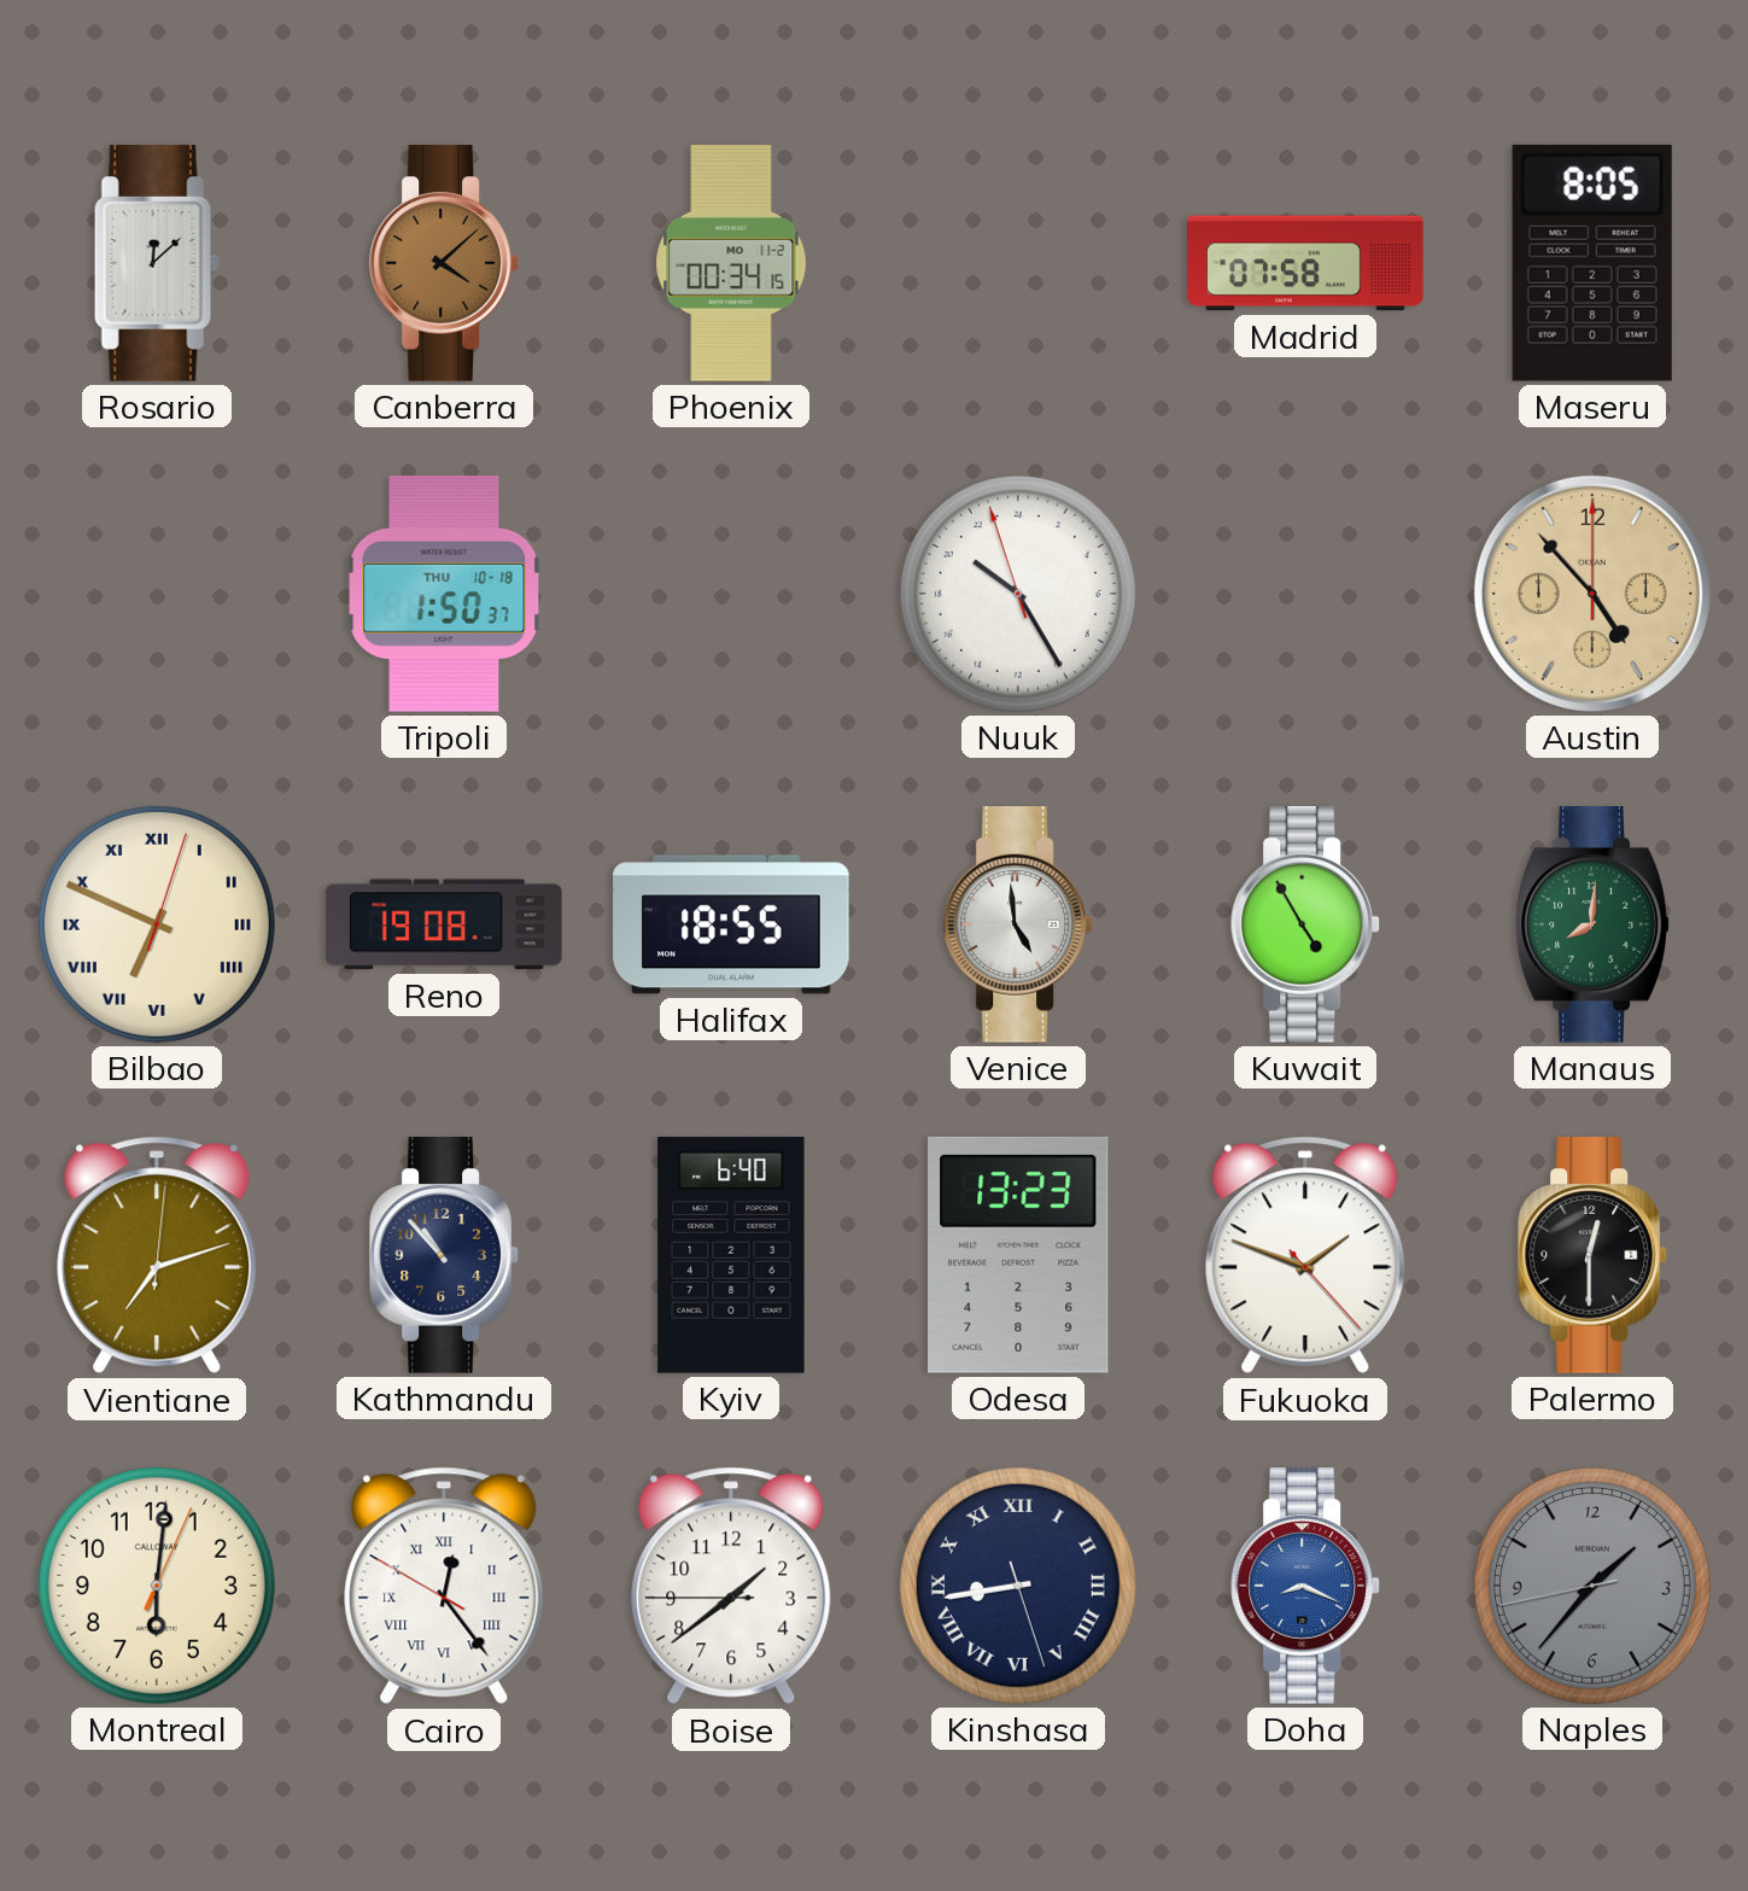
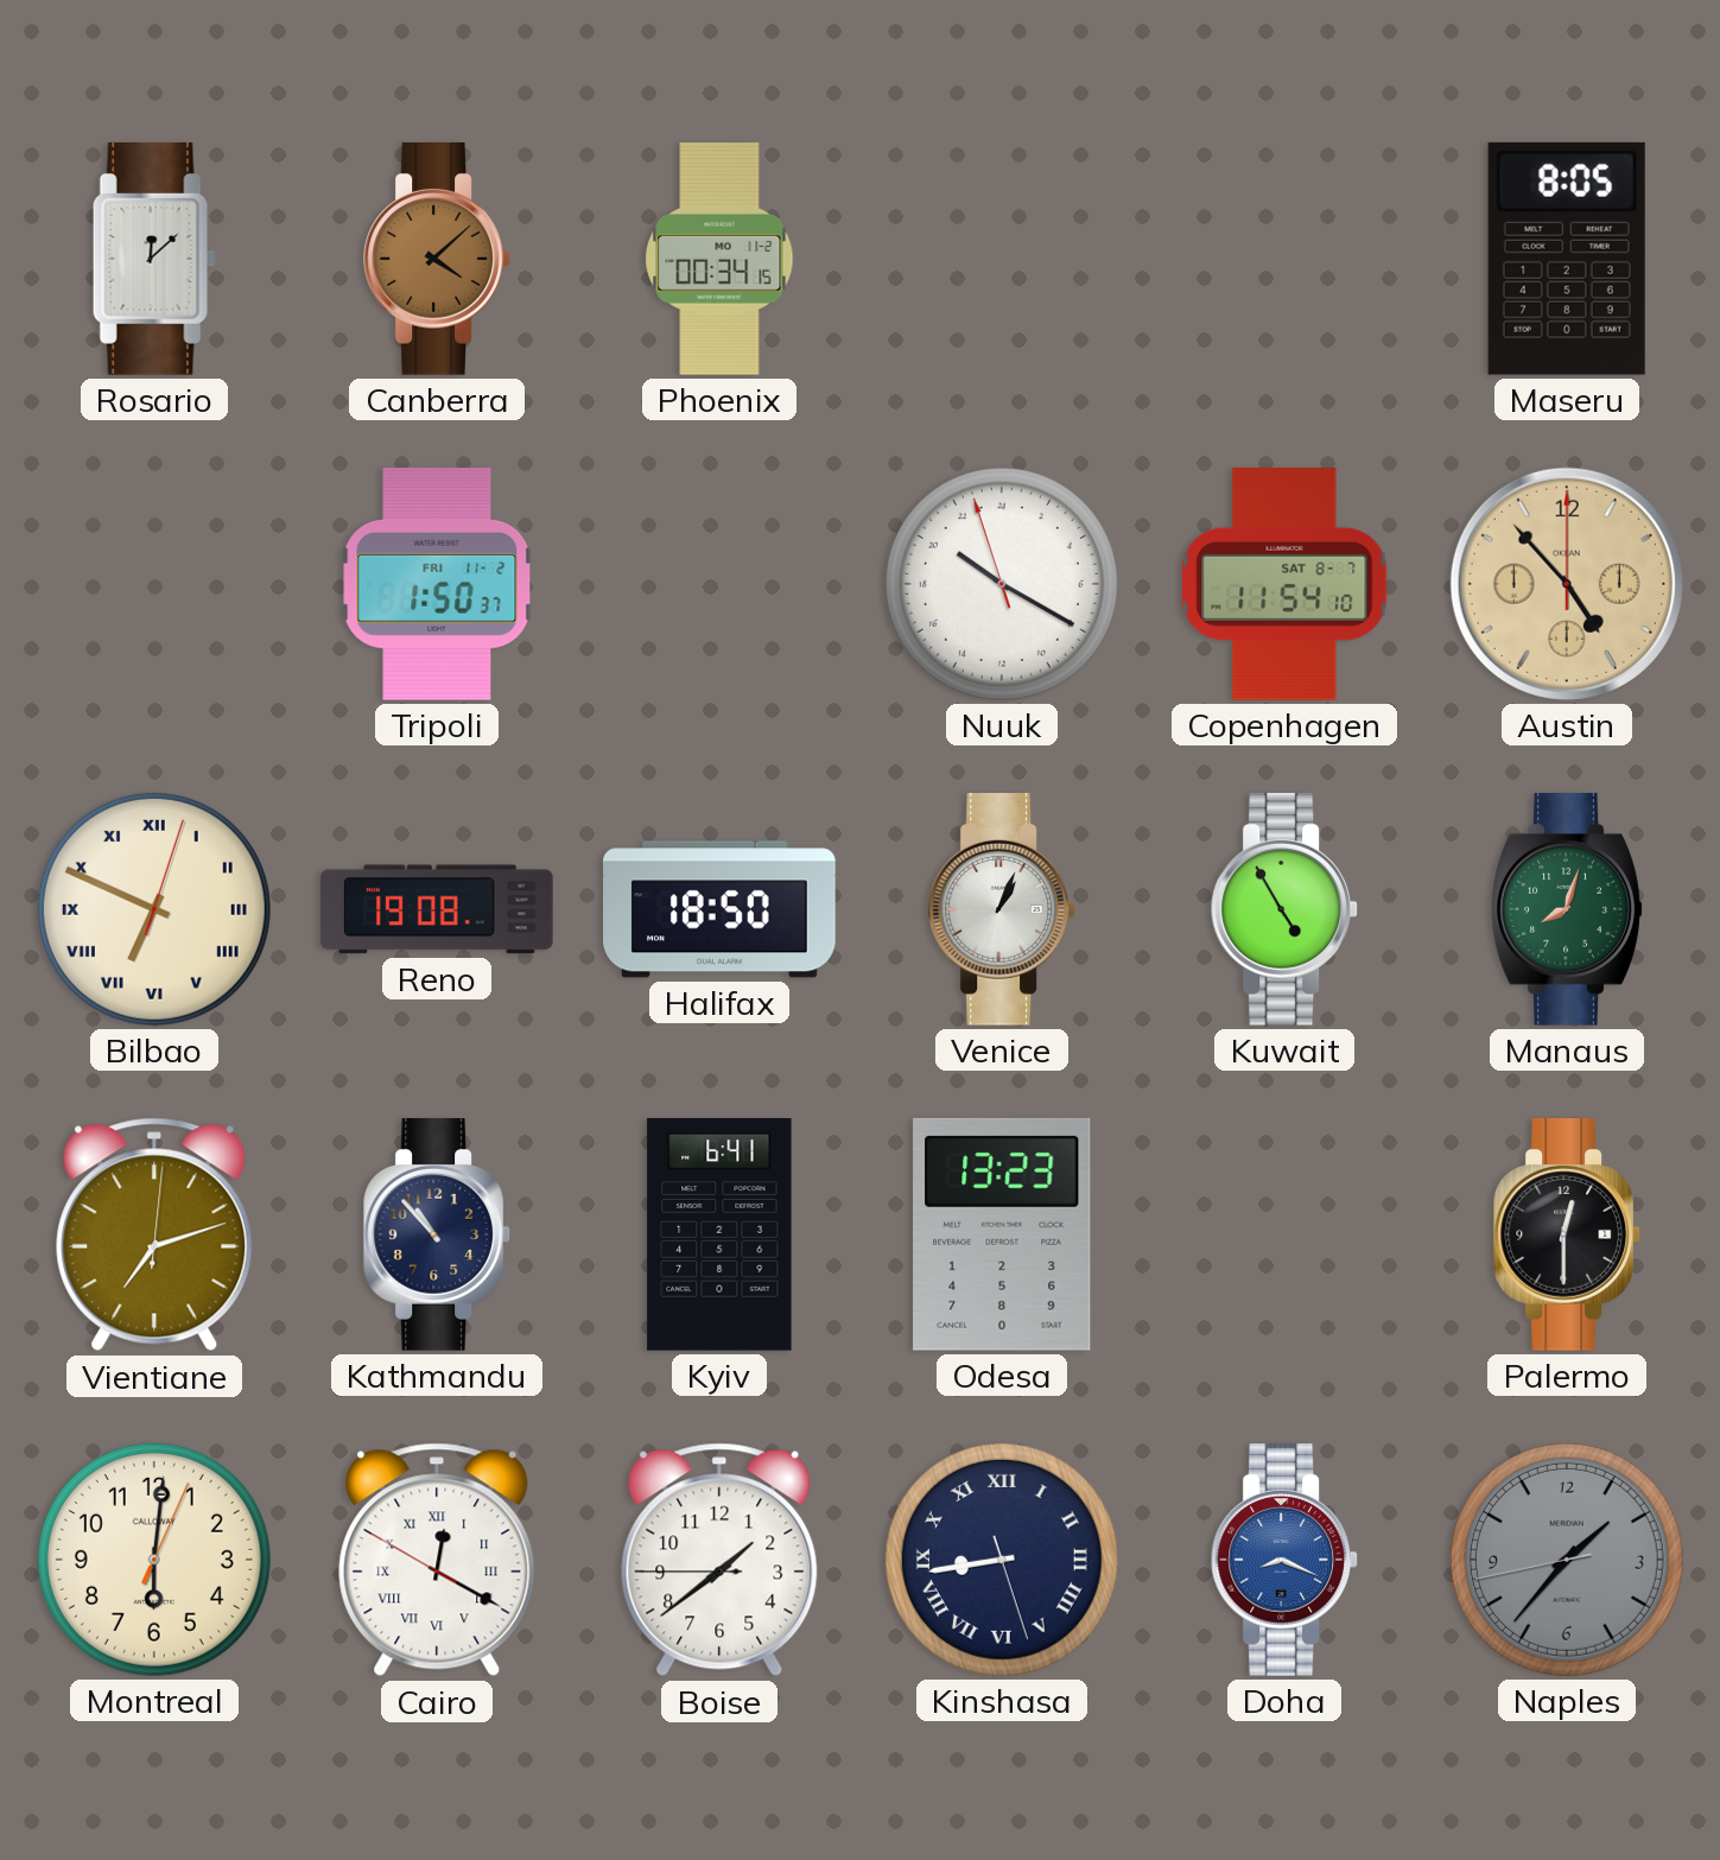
Madrid: 07:58 -> none (1305, 263)
Tripoli date: THU 10-18 -> FRI 11-2 (437, 584)
Nuuk: 20:24 -> 20:19 (1002, 584)
Copenhagen: none -> 11:54 (1284, 584)
Halifax: 18:55 -> 18:50 (719, 909)
Venice: 4:59 -> 1:04 (1002, 910)
Manaus: 8:01 -> 8:03 (1567, 910)
Kyiv: 6:40 -> 6:41 (719, 1236)
Fukuoka: 1:48 -> none (1305, 1255)
Cairo: 12:23 -> 12:19 (437, 1560)
